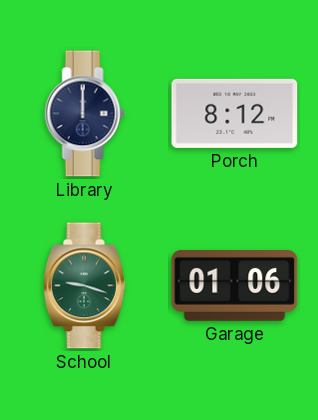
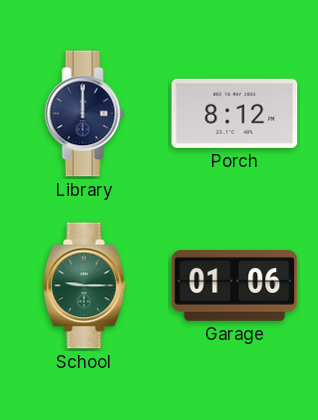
School: 9:18 -> 9:15 (85, 286)
